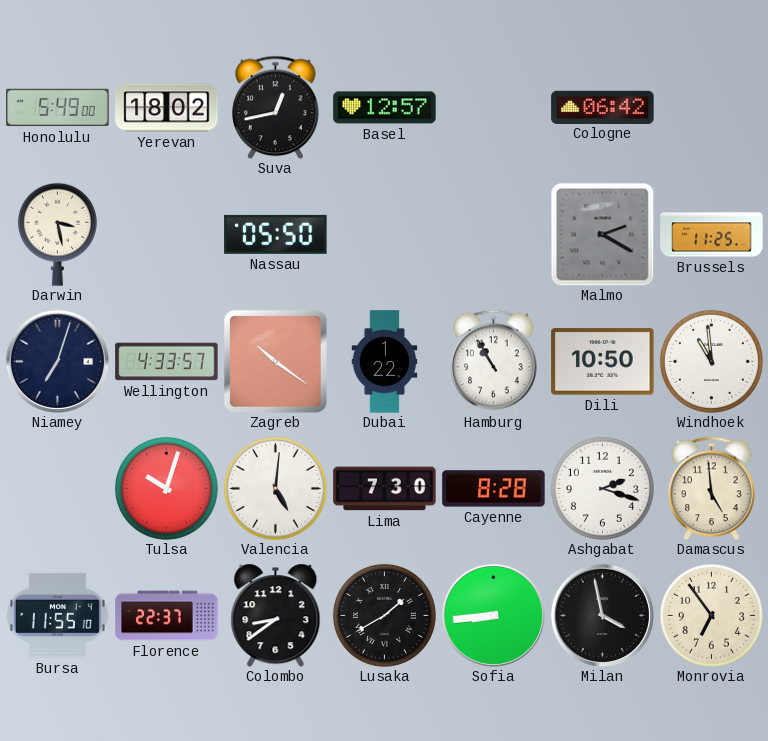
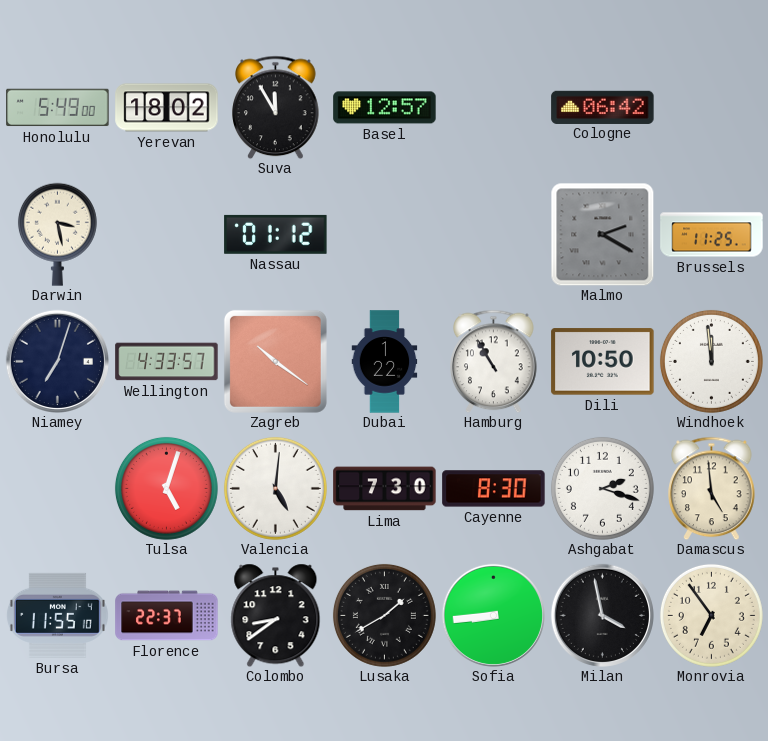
Suva: 12:43 -> 11:55 (276, 107)
Nassau: 05:50 -> 01:12 (276, 234)
Windhoek: 10:59 -> 11:59 (711, 361)
Tulsa: 10:03 -> 5:03 (166, 488)
Cayenne: 8:28 -> 8:30 (494, 489)
